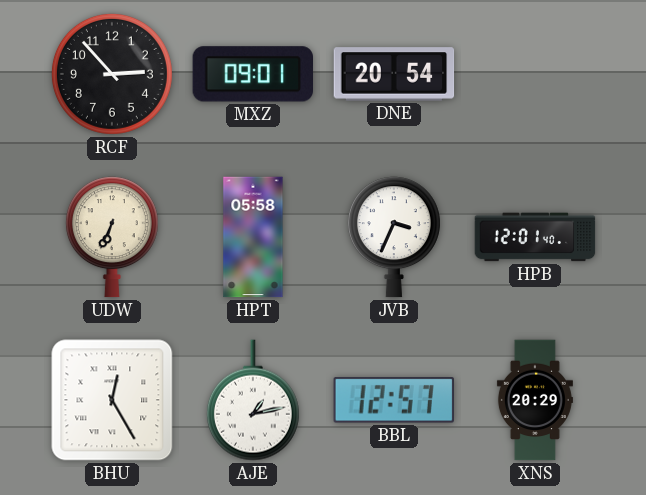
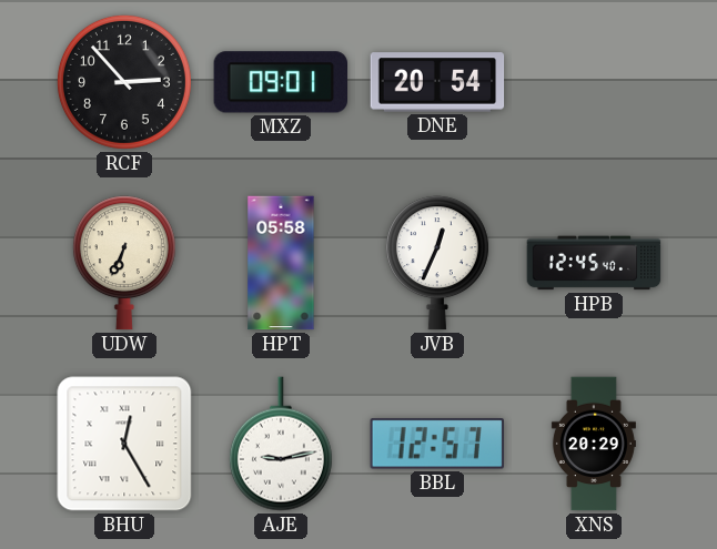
JVB: 3:34 -> 12:34 (437, 263)
HPB: 12:01 -> 12:45 (594, 263)
AJE: 1:13 -> 9:13 (281, 444)
